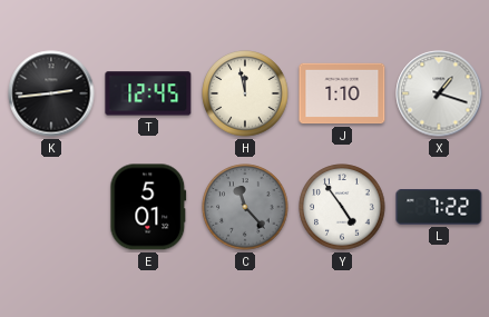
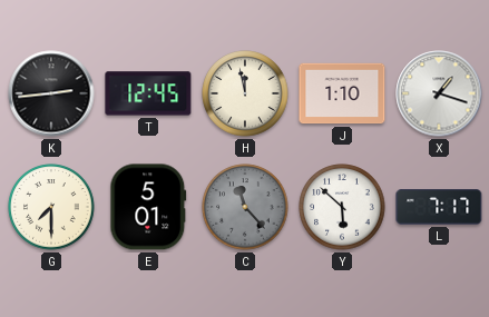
G: none -> 7:30 (51, 207)
Y: 4:54 -> 5:52 (342, 207)
L: 7:22 -> 7:17 (439, 207)
